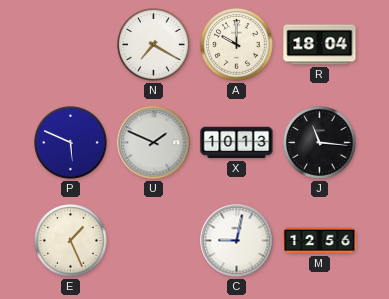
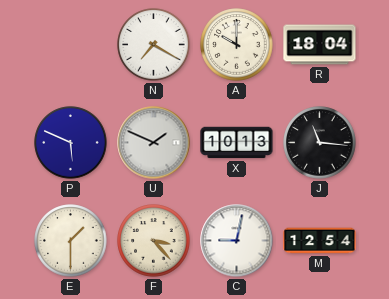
E: 1:26 -> 1:30 (71, 241)
F: none -> 3:23 (154, 241)
M: 12:56 -> 12:54 (320, 241)
